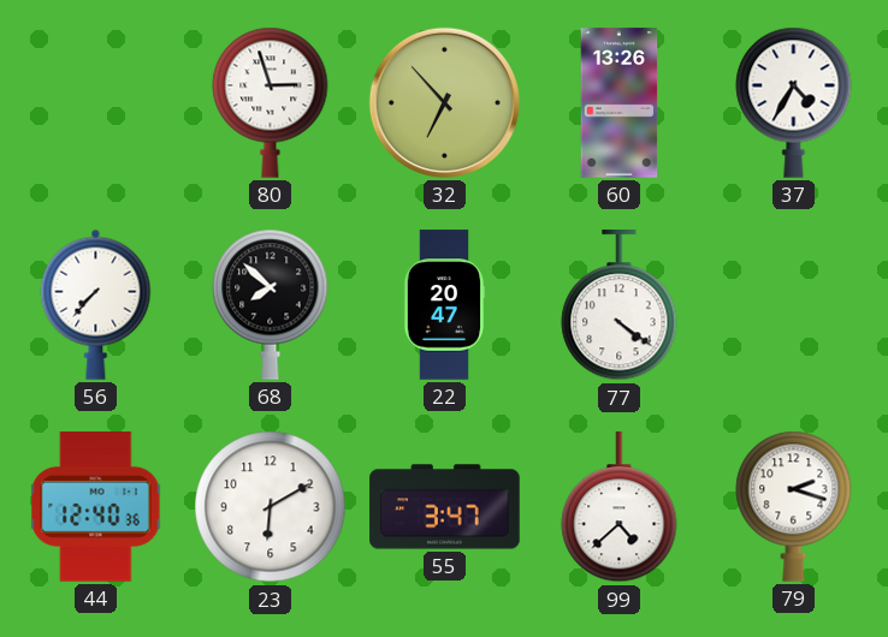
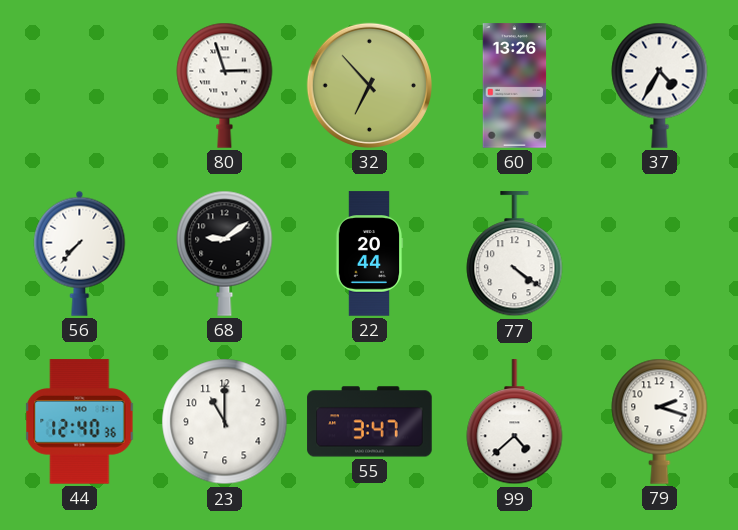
68: 7:52 -> 9:09 (225, 253)
22: 20:47 -> 20:44 (369, 254)
23: 6:10 -> 11:00 (225, 422)
